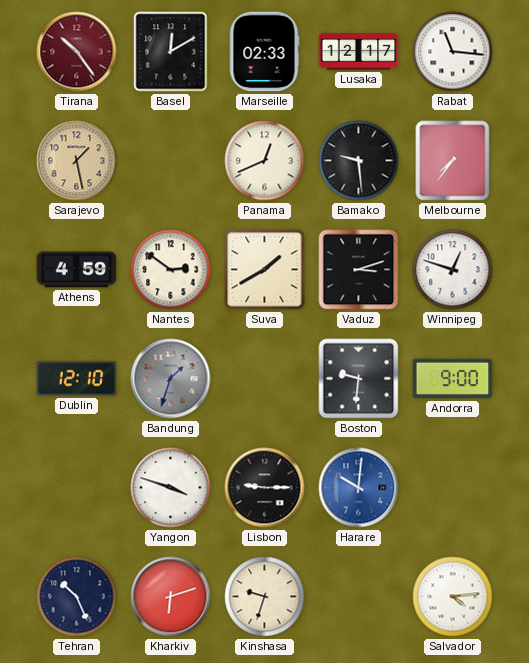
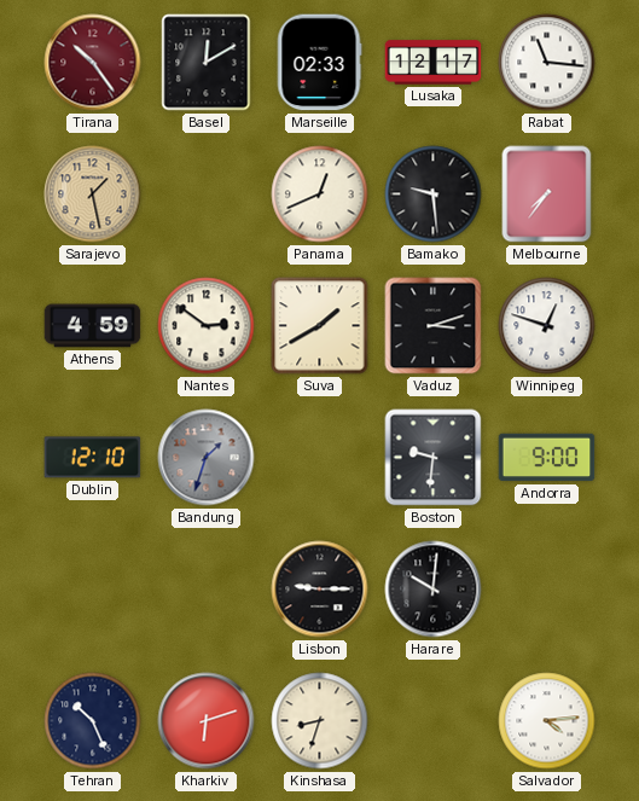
Yangon: 3:48 -> none (171, 488)
Harare dial: blue -> black (434, 590)
Kinshasa: 9:33 -> 8:33 (320, 721)
